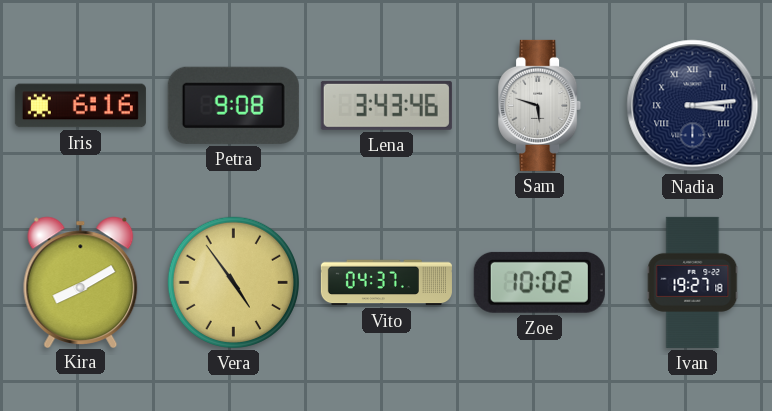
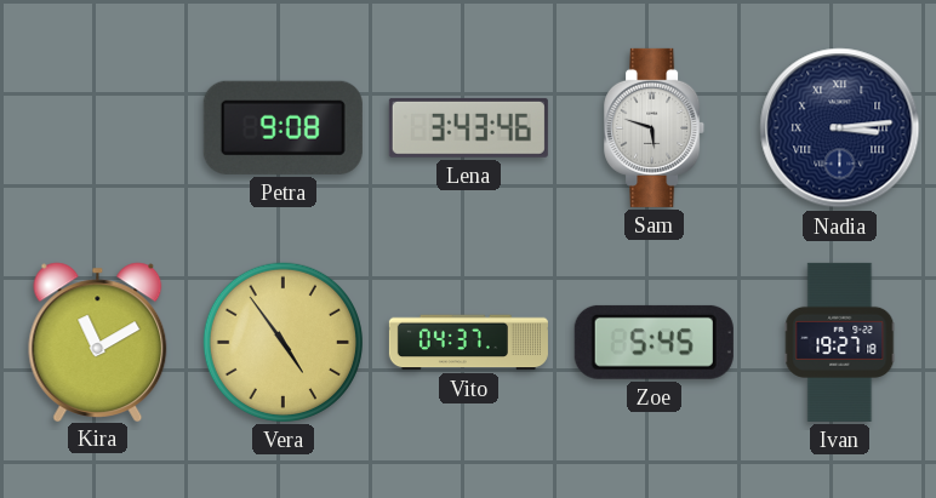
Iris: 6:16 -> none (80, 106)
Kira: 8:10 -> 11:10 (98, 342)
Zoe: 10:02 -> 5:45 (654, 342)
